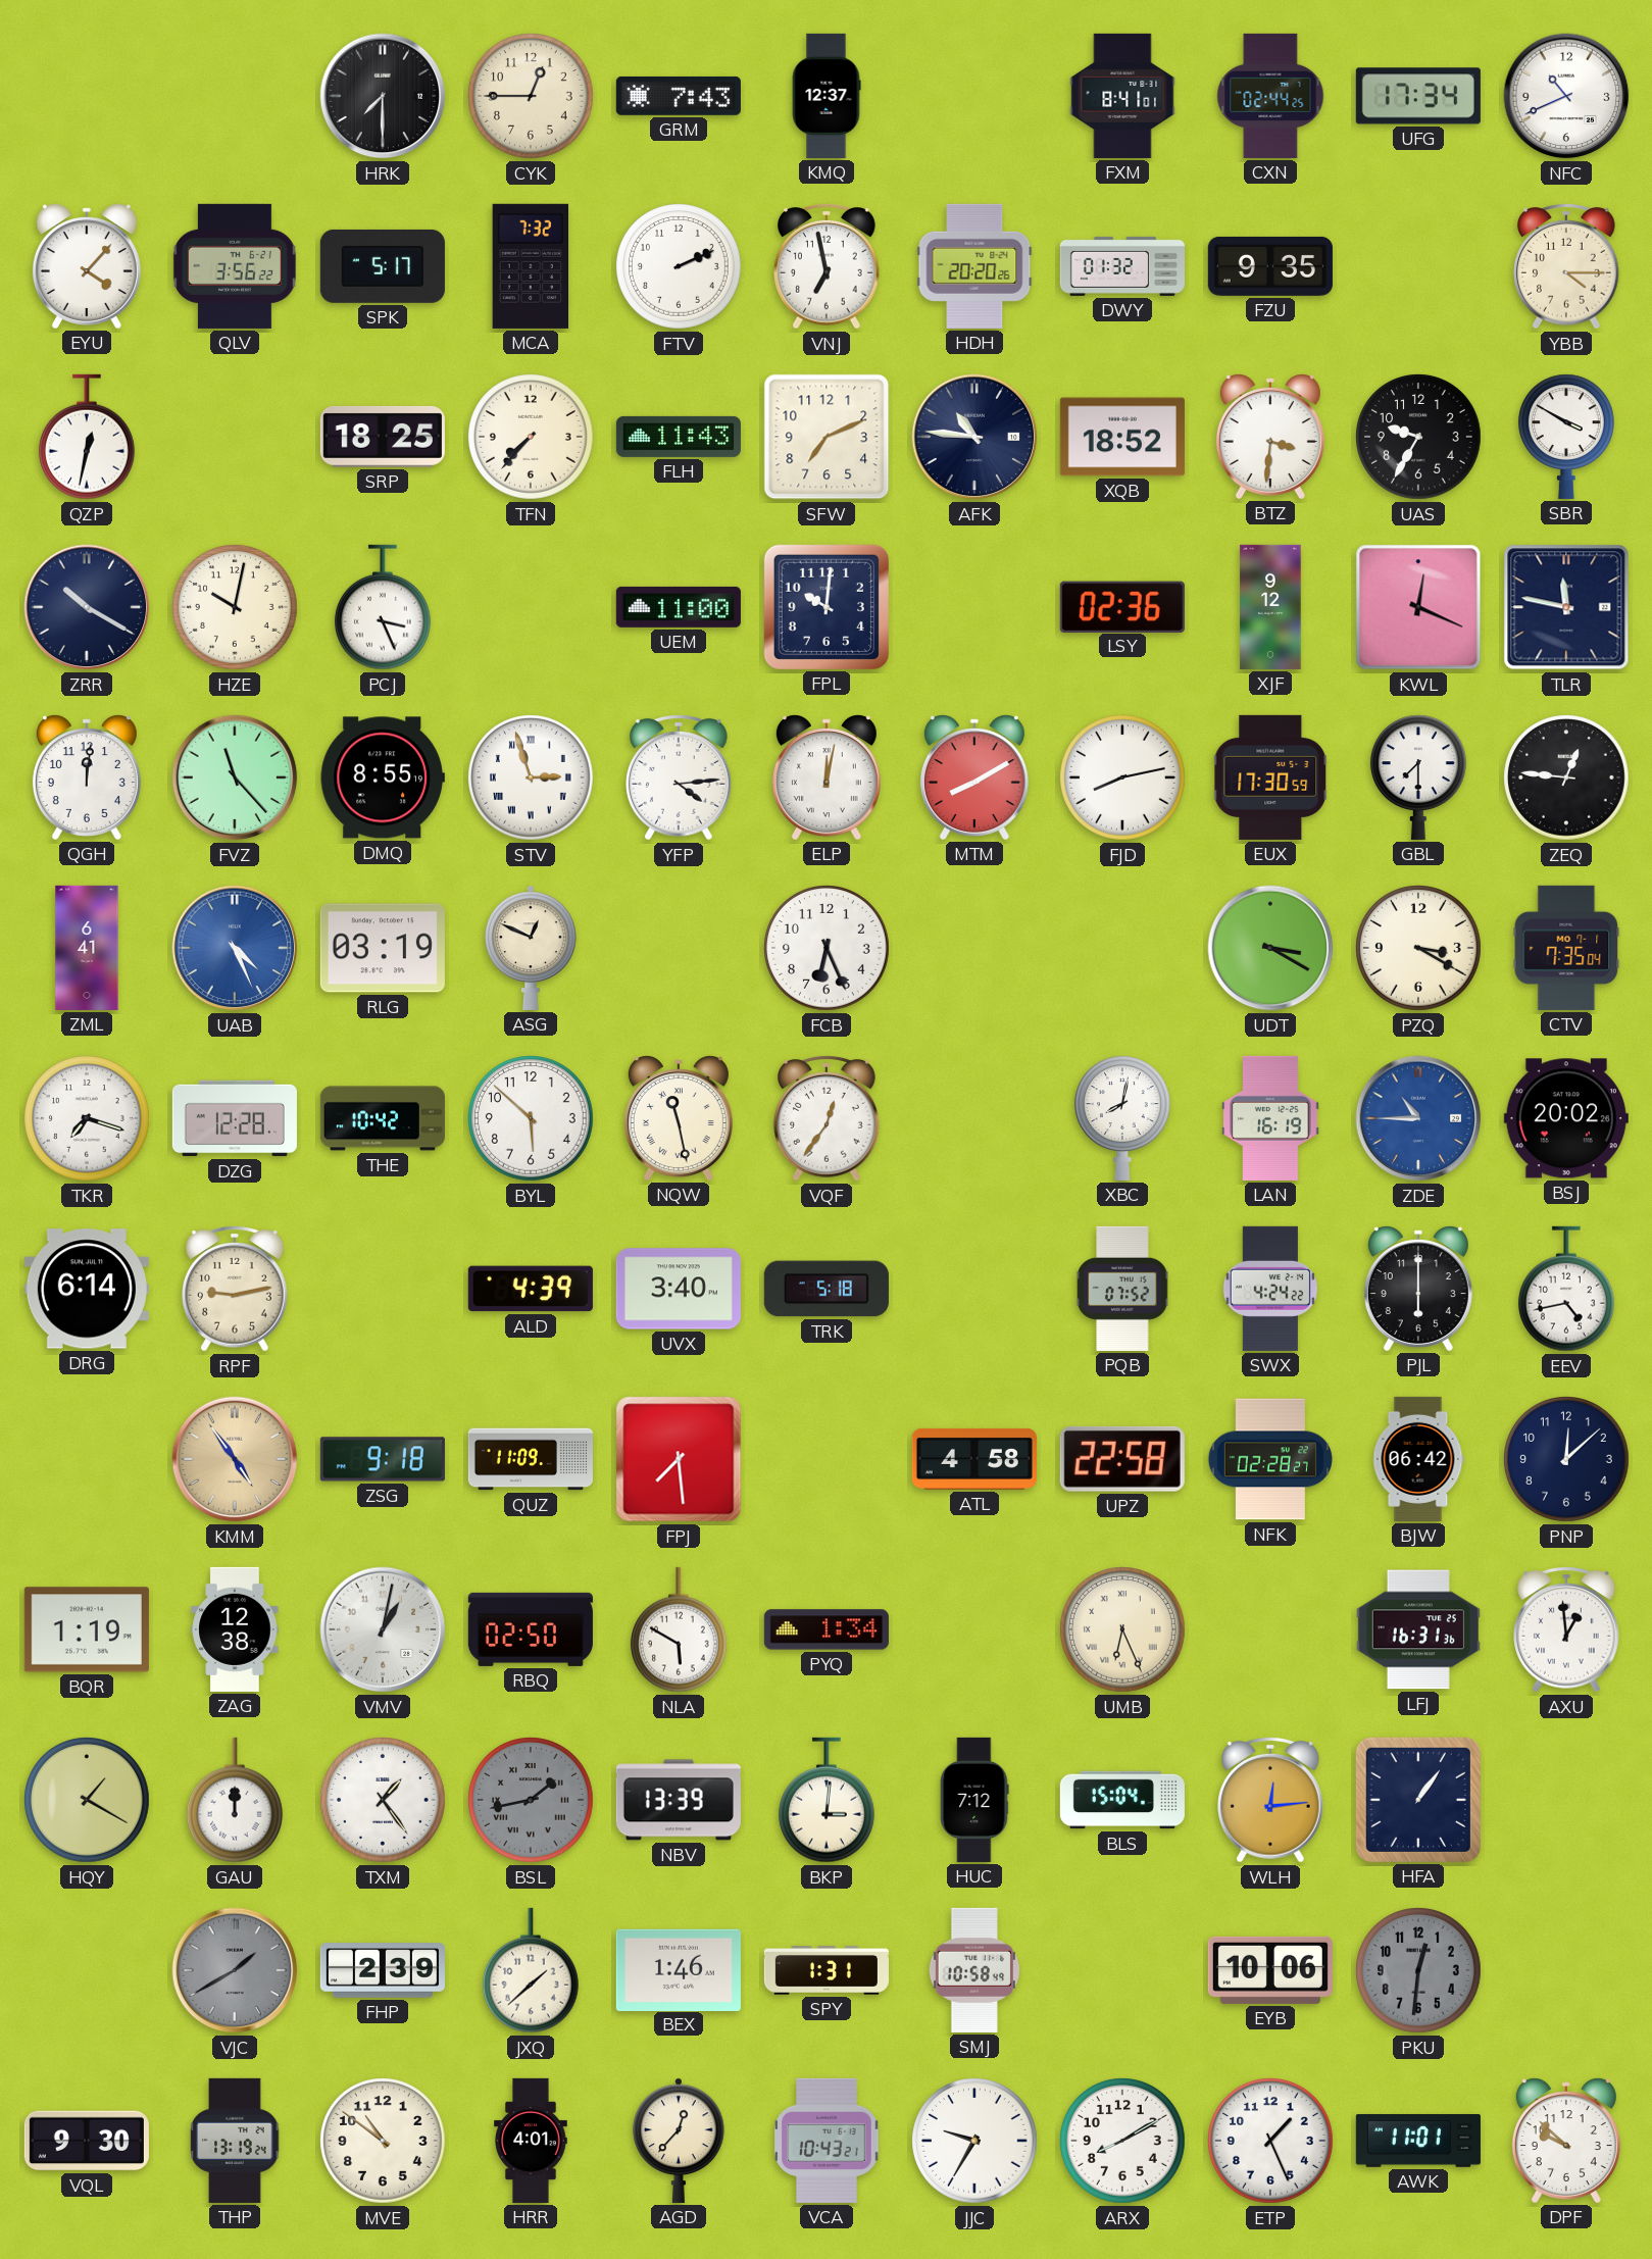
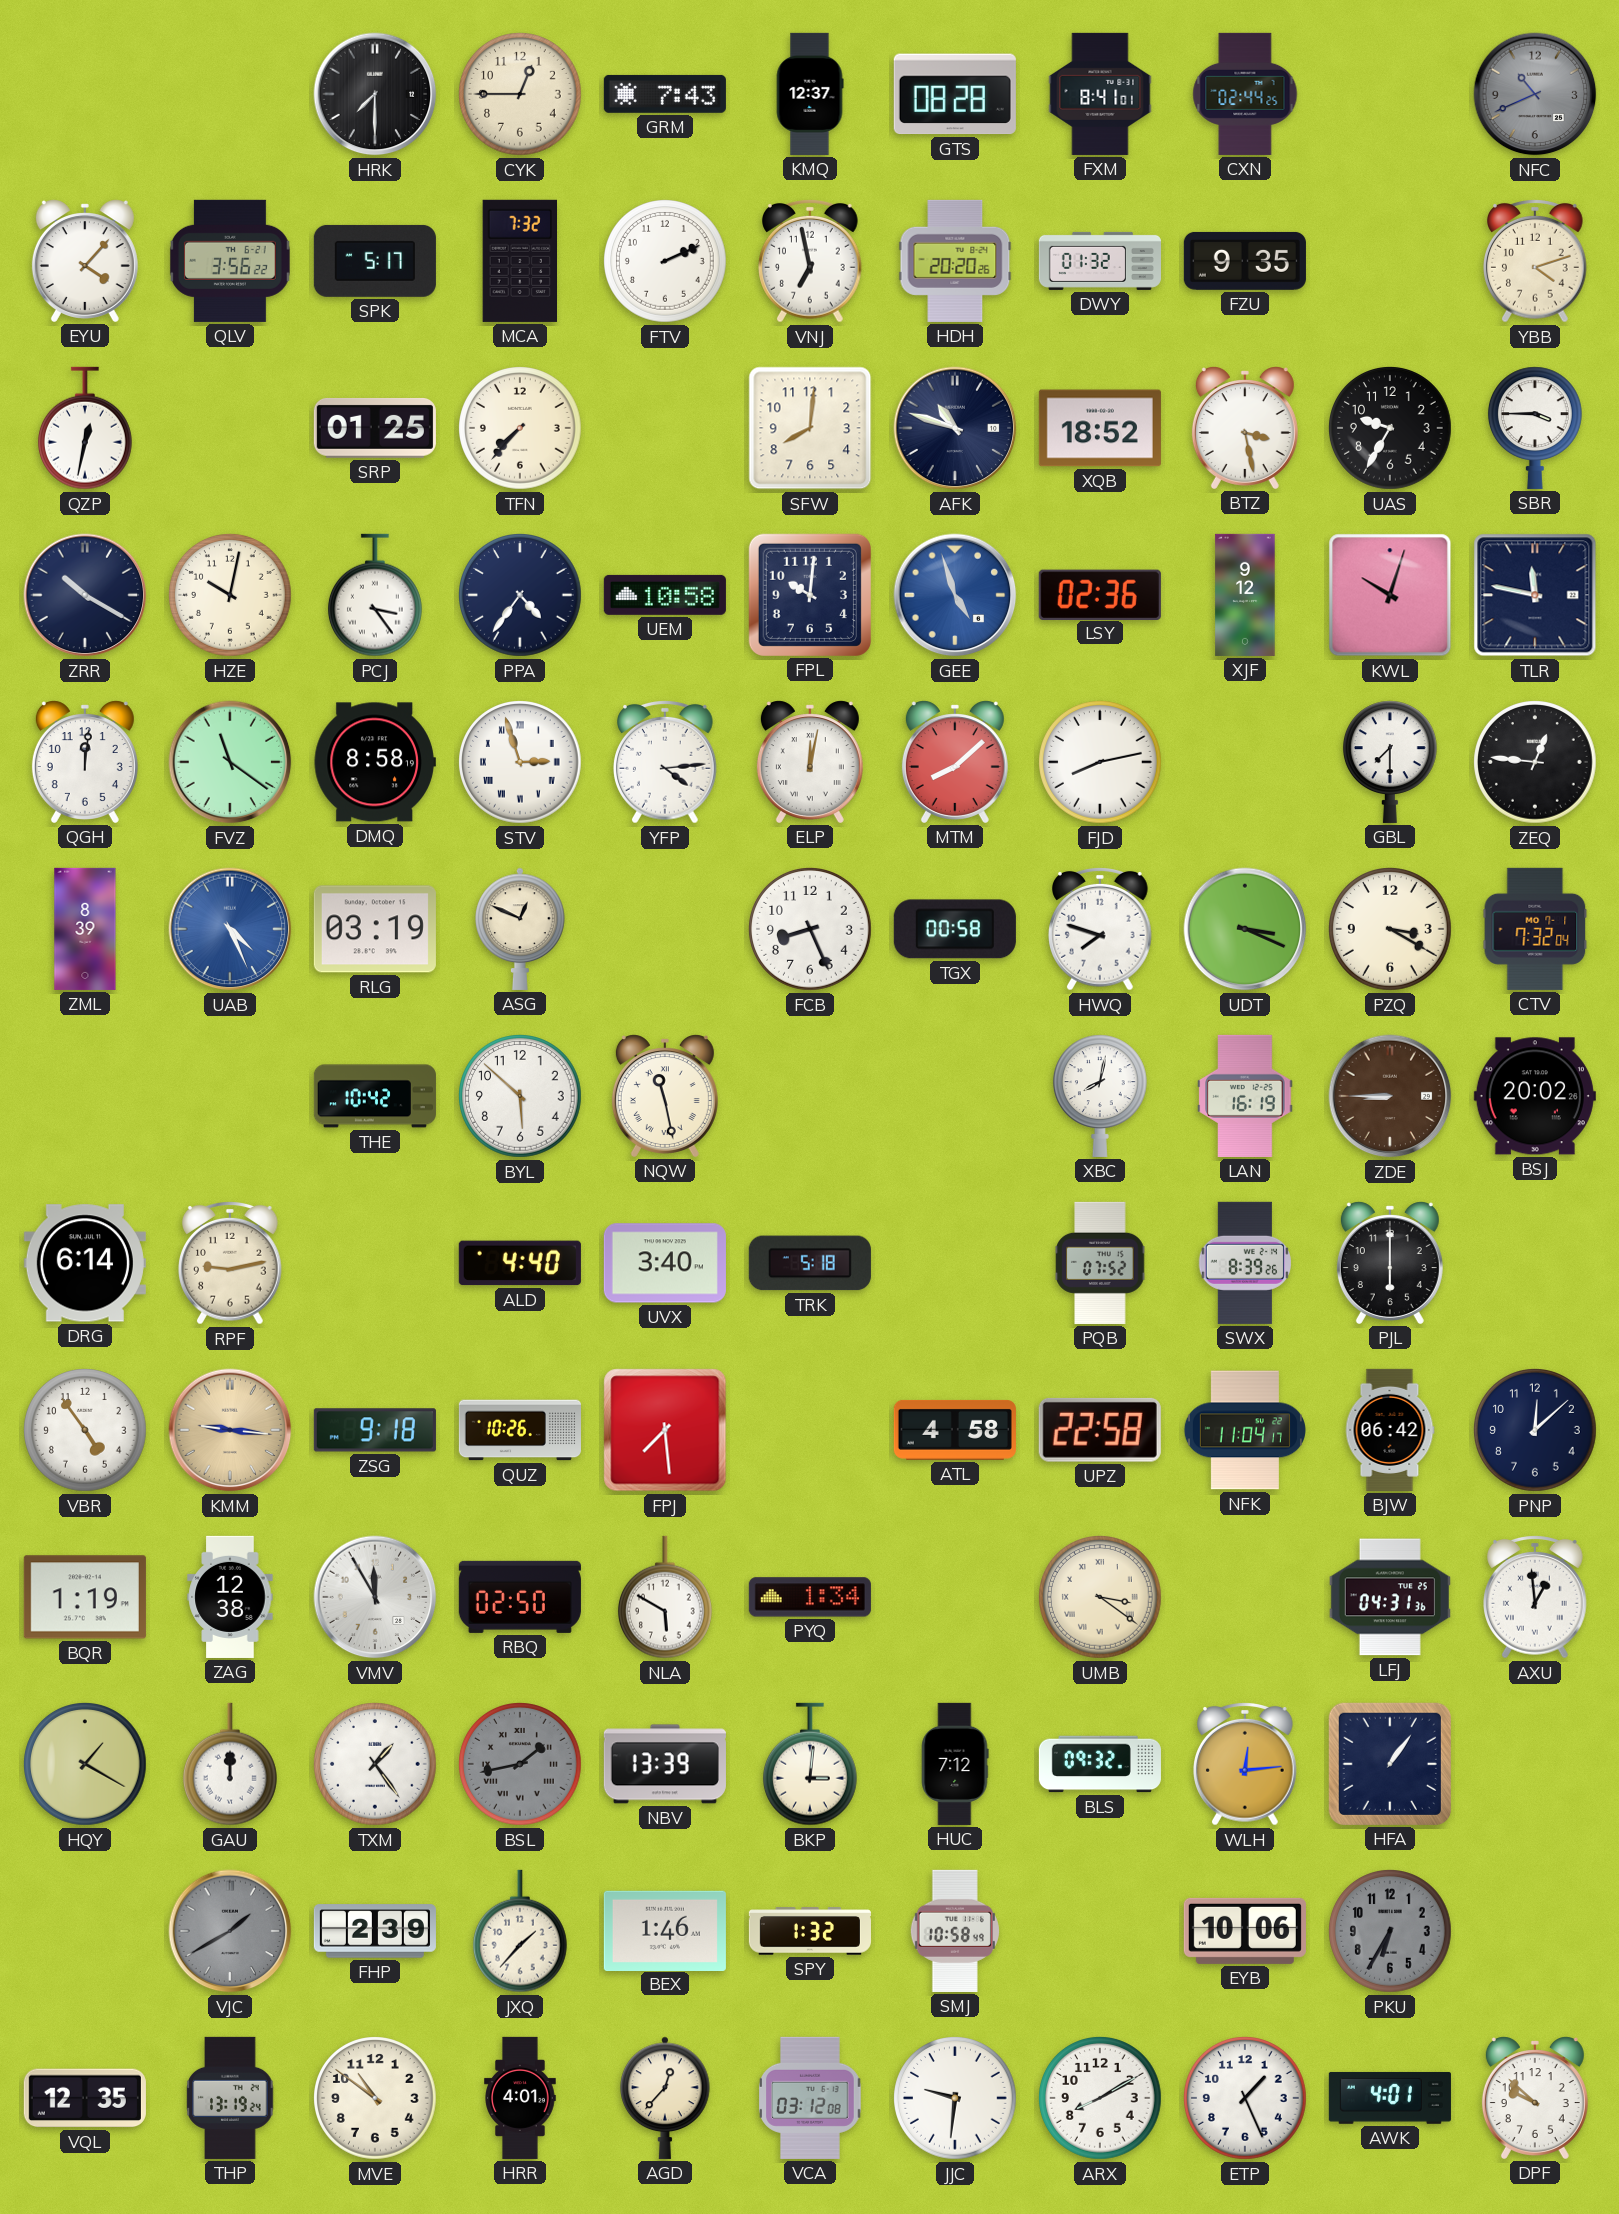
GTS: none -> 08:28 (955, 94)
UFG: 17:34 -> none (1418, 96)
NFC dial: white -> grey (1535, 94)
YBB: 4:15 -> 4:12 (1536, 262)
SRP: 18:25 -> 01:25 (375, 428)
FLH: 11:43 -> none (679, 437)
SFW: 7:11 -> 8:01 (810, 428)
AFK: 10:46 -> 10:48 (955, 428)
BTZ: 3:31 -> 3:28 (1245, 428)
SBR: 3:50 -> 3:45 (1535, 428)
PCJ: 3:26 -> 3:24 (375, 595)
PPA: none -> 4:36 (521, 596)
UEM: 11:00 -> 10:58 (665, 595)
GEE: none -> 4:57 (955, 595)
KWL: 12:19 -> 10:03 (1390, 595)
FVZ: 11:23 -> 11:21 (230, 762)
DMQ: 8:55 -> 8:58 (375, 762)
MTM: 8:10 -> 8:08 (955, 762)
EUX: 17:30 -> none (1270, 777)
ZML: 6:41 -> 8:39 (85, 929)
FCB: 6:26 -> 8:26 (811, 930)
TGX: none -> 00:58 (955, 929)
HWQ: none -> 7:48 (1101, 930)
UDT: 3:20 -> 3:19 (1245, 929)
CTV: 7:35 -> 7:32 (1535, 929)
TKR: 7:18 -> none (88, 1119)
DZG: 12:28 -> none (235, 1118)
VQF: 12:36 -> none (828, 1119)
ZDE: 10:45 -> 8:45 (1390, 1096)
ZDE dial: blue -> brown (1390, 1096)
ALD: 4:39 -> 4:40 (520, 1263)
SWX: 4:24 -> 8:39 (1245, 1263)
EEV: 4:43 -> none (1566, 1289)
VBR: none -> 4:54 (86, 1431)
KMM: 4:54 -> 9:16 (230, 1430)
QUZ: 11:09 -> 10:26 (520, 1430)
NFK: 02:28 -> 11:04 (1245, 1430)
VMV: 1:02 -> 11:55 (375, 1597)
UMB: 6:26 -> 3:21 (1101, 1598)
LFJ: 16:31 -> 04:31 (1390, 1597)
BLS: 15:04 -> 09:32 (1100, 1764)
JXQ: 1:38 -> 1:37 (520, 1931)
SPY: 1:31 -> 1:32 (810, 1931)
PKU: 12:31 -> 6:35 (1391, 1932)
VQL: 9:30 -> 12:35 (85, 2098)
VCA: 10:43 -> 03:12 (810, 2098)
JJC: 9:35 -> 9:31 (956, 2099)
AWK: 11:01 -> 4:01 (1390, 2098)
